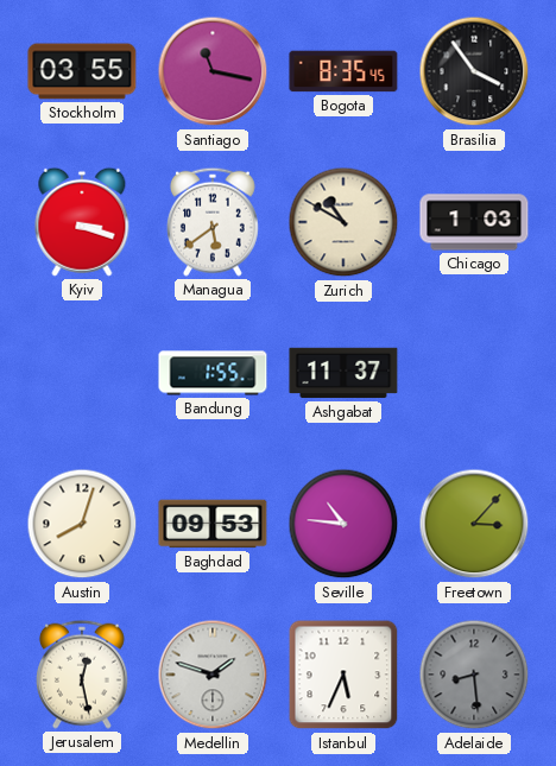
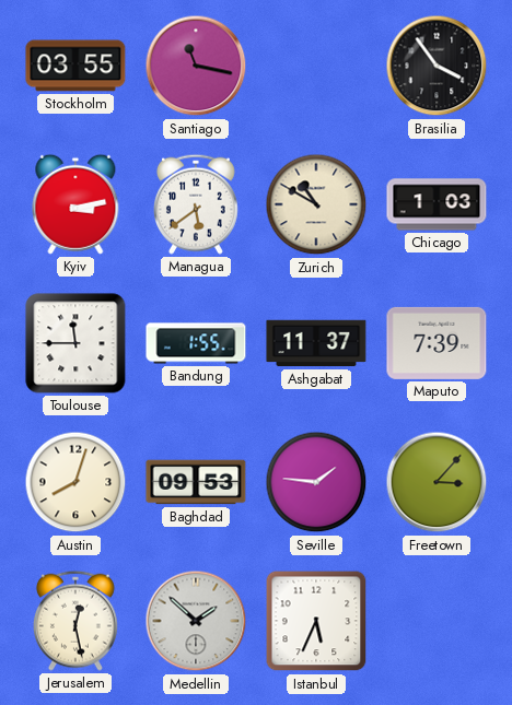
Bogota: 8:35 -> none (343, 71)
Kyiv: 3:18 -> 3:13 (75, 204)
Toulouse: none -> 11:45 (75, 343)
Maputo: none -> 7:39 (437, 343)
Seville: 10:46 -> 1:46 (316, 482)
Medellin: 1:48 -> 1:52 (196, 621)
Adelaide: 8:29 -> none (474, 675)
